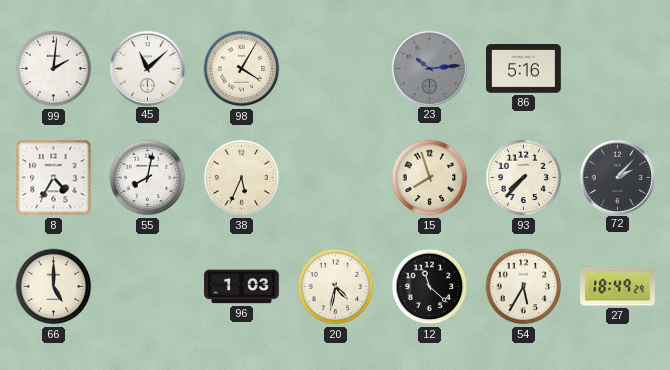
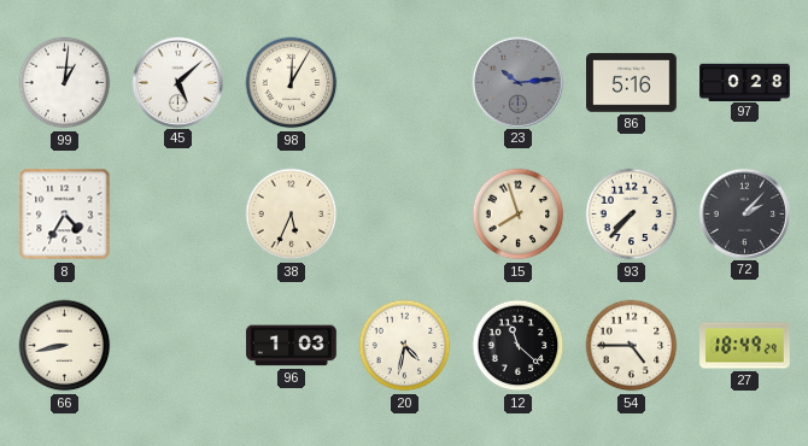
99: 2:01 -> 1:01 (65, 83)
45: 11:08 -> 5:08 (177, 82)
98: 4:05 -> 12:05 (292, 83)
97: none -> 0:28 (745, 82)
55: 8:02 -> none (148, 178)
66: 5:00 -> 8:43 (65, 346)
54: 5:35 -> 4:45 (632, 346)
